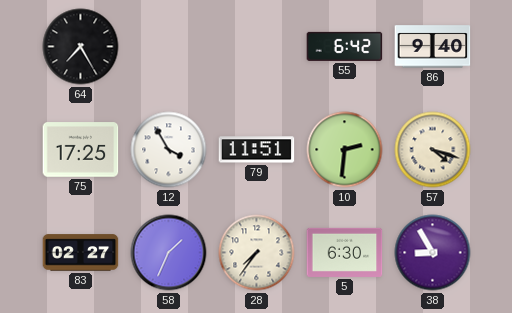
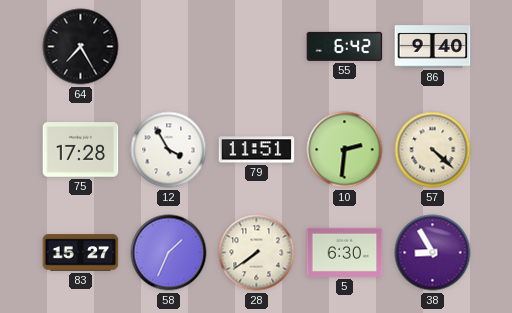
75: 17:25 -> 17:28 (81, 150)
57: 4:18 -> 4:22 (433, 150)
83: 02:27 -> 15:27 (81, 253)
28: 7:36 -> 7:39 (257, 253)
